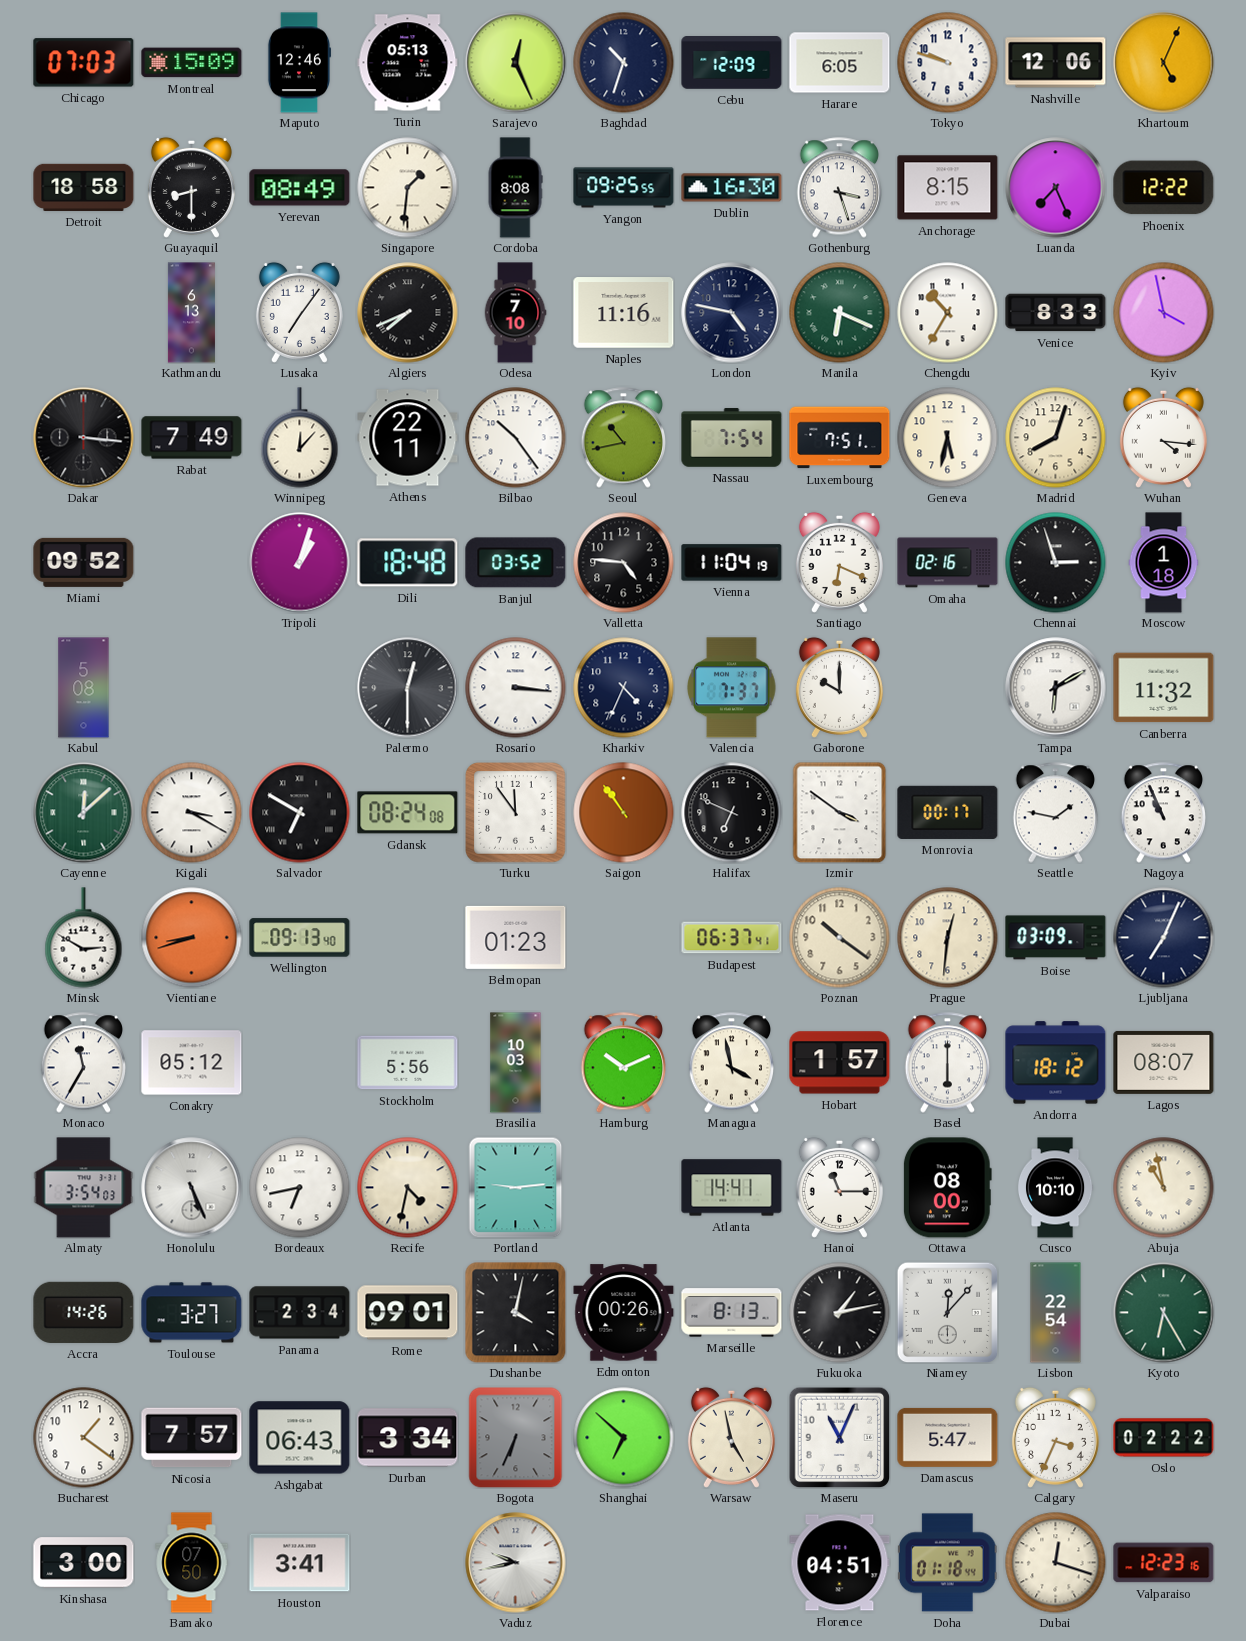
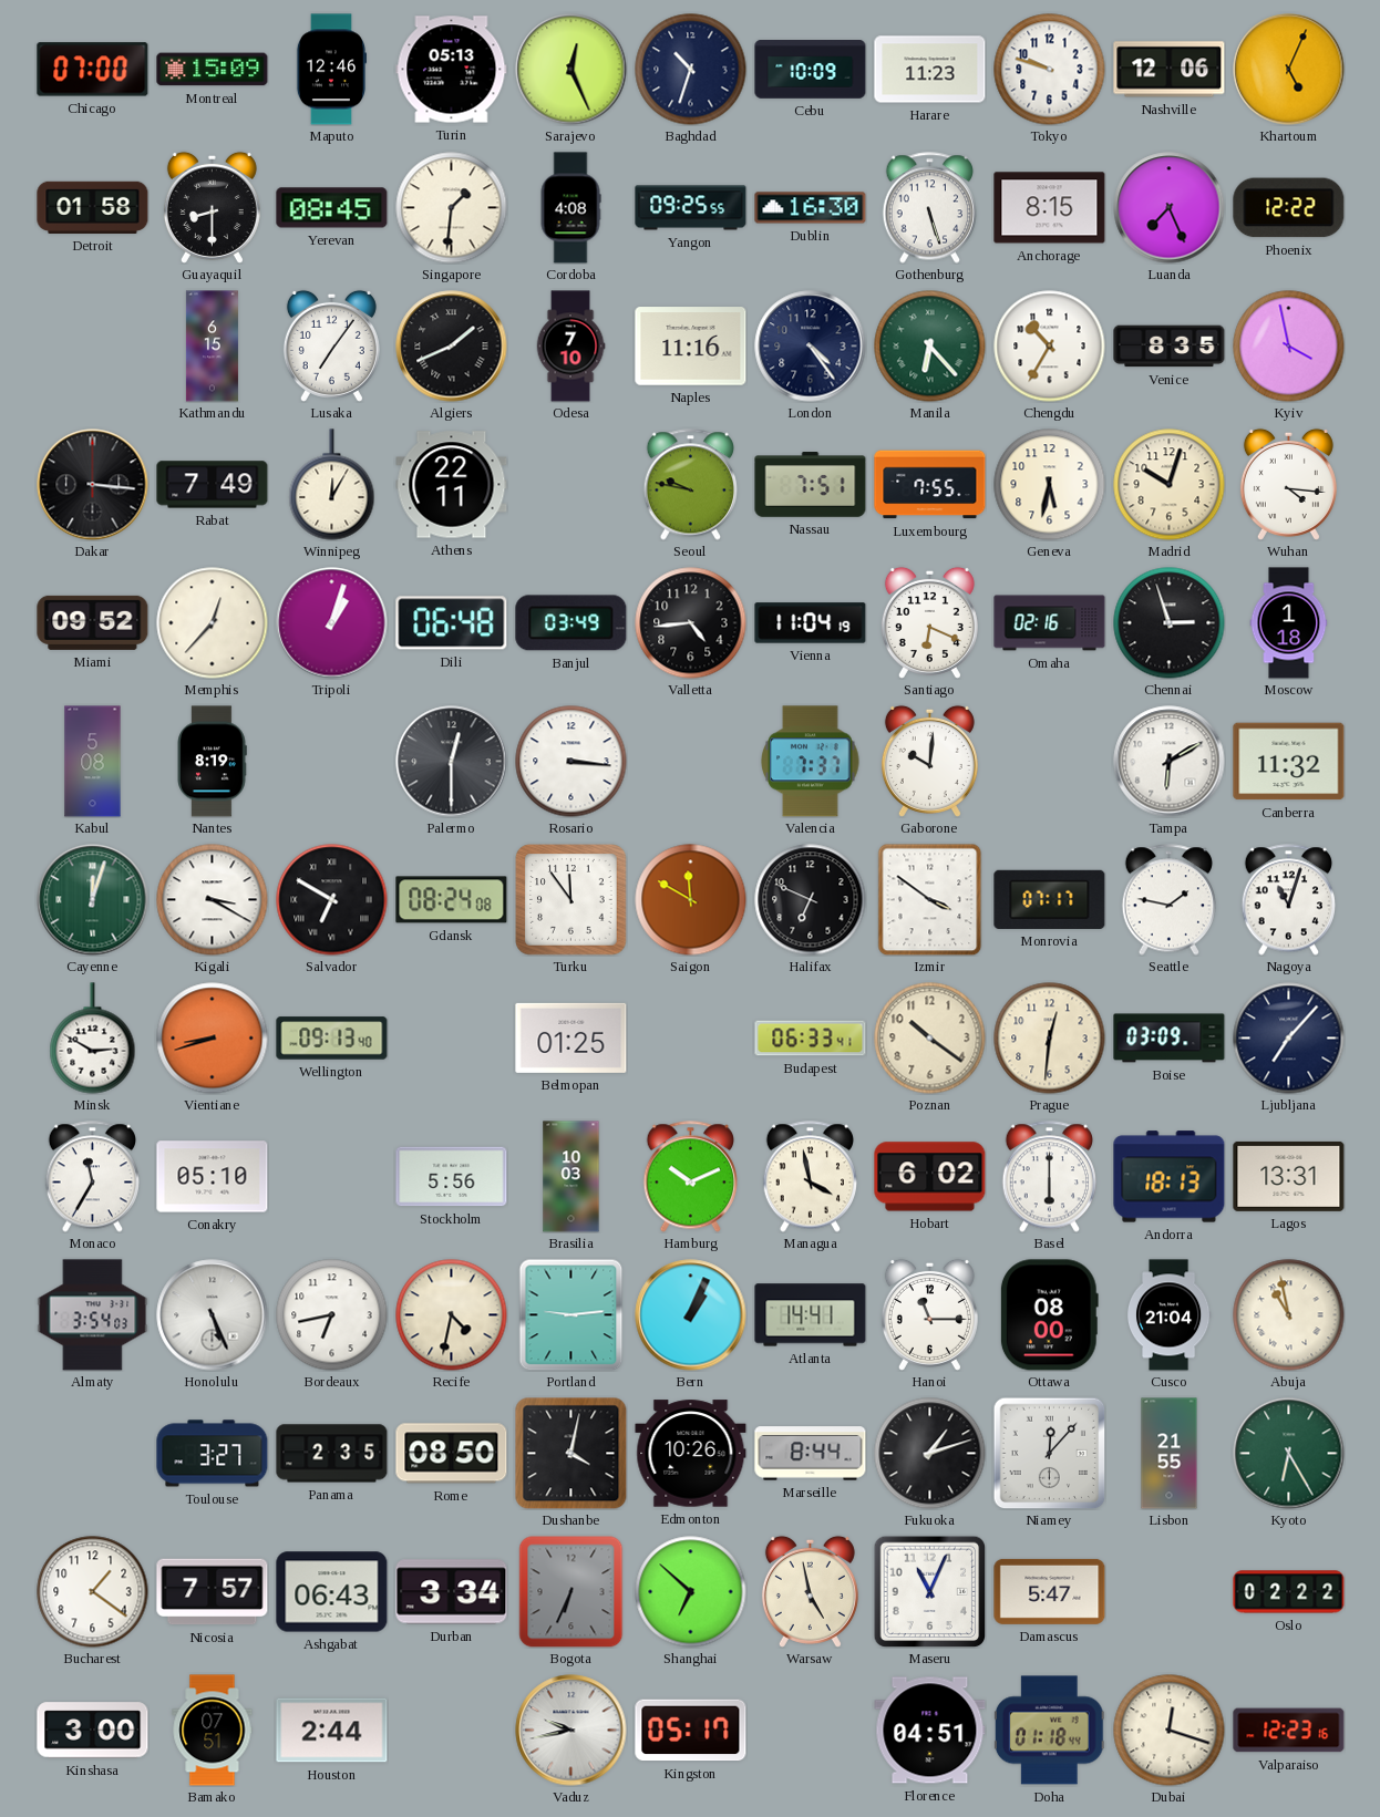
Chicago: 07:03 -> 07:00 (93, 70)
Cebu: 12:09 -> 10:09 (811, 70)
Harare: 6:05 -> 11:23 (930, 70)
Detroit: 18:58 -> 01:58 (93, 207)
Yerevan: 08:49 -> 08:45 (332, 208)
Cordoba: 8:08 -> 4:08 (570, 208)
Gothenburg: 3:27 -> 5:27 (929, 208)
Kathmandu: 6:13 -> 6:15 (212, 347)
Algiers: 7:41 -> 1:41 (452, 347)
London: 4:47 -> 4:24 (811, 347)
Manila: 6:19 -> 6:23 (930, 347)
Venice: 8:33 -> 8:35 (1170, 347)
Winnipeg: 12:07 -> 12:05 (332, 485)
Bilbao: 10:24 -> none (516, 438)
Seoul: 10:43 -> 9:47 (690, 485)
Nassau: 7:54 -> 7:51 (811, 485)
Luxembourg: 7:51 -> 7:55 (930, 485)
Madrid: 8:03 -> 10:03 (1170, 485)
Memphis: none -> 12:37 (213, 623)
Dili: 18:48 -> 06:48 (452, 623)
Banjul: 03:52 -> 03:49 (571, 623)
Valletta: 4:46 -> 4:44 (691, 623)
Nantes: none -> 8:19 (212, 762)
Kharkiv: 4:34 -> none (624, 688)
Gaborone: 10:00 -> 10:01 (929, 761)
Cayenne: 12:08 -> 12:03 (93, 900)
Saigon: 10:54 -> 11:50 (691, 900)
Monrovia: 00:17 -> 07:17 (1050, 899)
Nagoya: 10:56 -> 11:03 (1288, 900)
Belmopan: 01:23 -> 01:25 (571, 1037)
Budapest: 06:37 -> 06:33 (811, 1039)
Ljubljana: 7:04 -> 7:07 (1289, 1039)
Conakry: 05:12 -> 05:10 (213, 1177)
Hobart: 1:57 -> 6:02 (930, 1177)
Andorra: 18:12 -> 18:13 (1170, 1177)
Lagos: 08:07 -> 13:31 (1289, 1176)
Bern: none -> 1:04 (691, 1315)
Cusco: 10:10 -> 21:04 (1168, 1315)
Accra: 14:26 -> none (84, 1312)
Panama: 2:34 -> 2:35 (332, 1454)
Rome: 09:01 -> 08:50 (452, 1454)
Edmonton: 00:26 -> 10:26 (691, 1454)
Marseille: 8:13 -> 8:44 (811, 1454)
Fukuoka: 1:13 -> 1:12 (930, 1454)
Lisbon: 22:54 -> 21:55 (1170, 1454)
Calgary: 3:34 -> none (1055, 1437)
Bamako: 07:50 -> 07:51 (213, 1731)
Houston: 3:41 -> 2:44 (332, 1731)
Kingston: none -> 05:17 (691, 1731)
